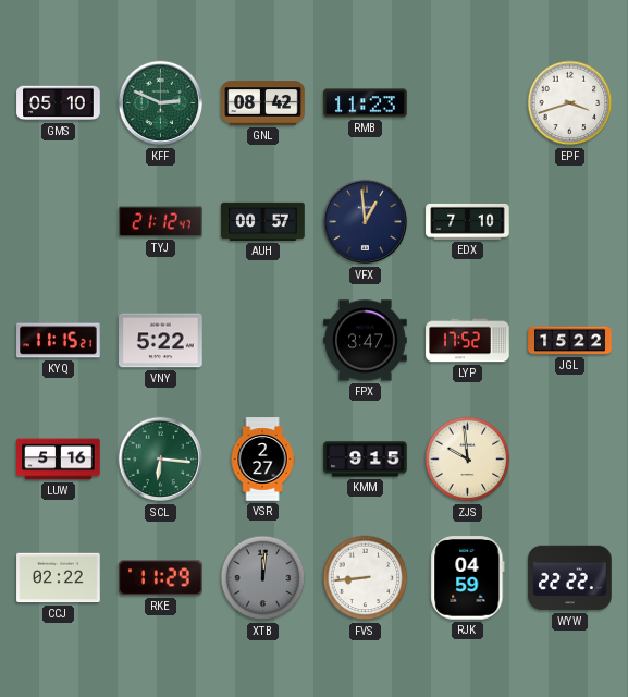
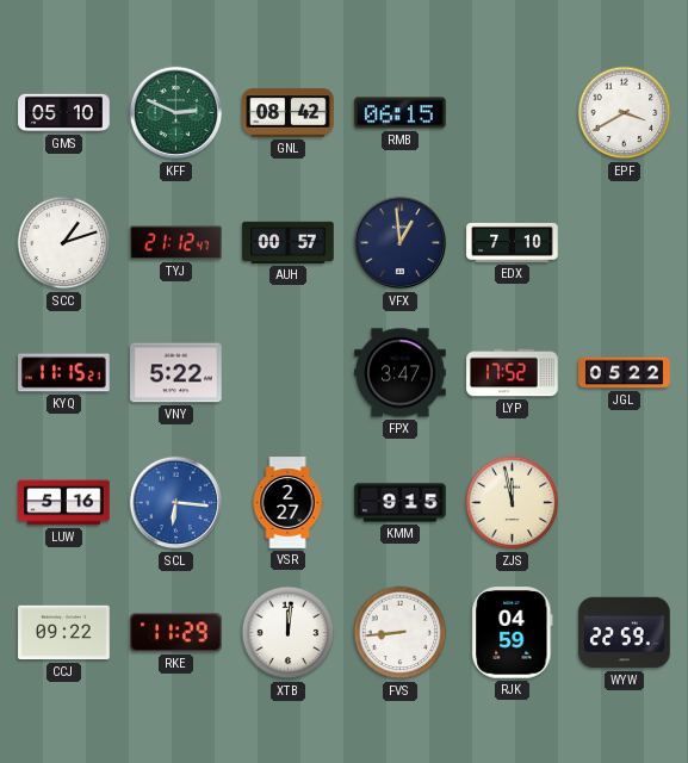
RMB: 11:23 -> 06:15 (401, 113)
EPF: 3:42 -> 3:40 (625, 113)
SCC: none -> 1:12 (64, 243)
JGL: 15:22 -> 05:22 (625, 373)
SCL dial: green -> blue (176, 503)
ZJS: 9:59 -> 11:58 (513, 503)
CCJ: 02:22 -> 09:22 (64, 633)
XTB dial: grey -> white (289, 633)
WYW: 22:22 -> 22:59 (625, 633)
